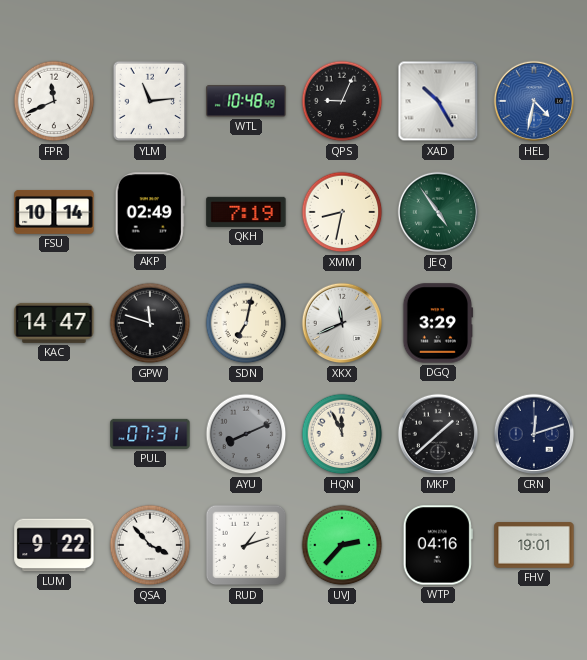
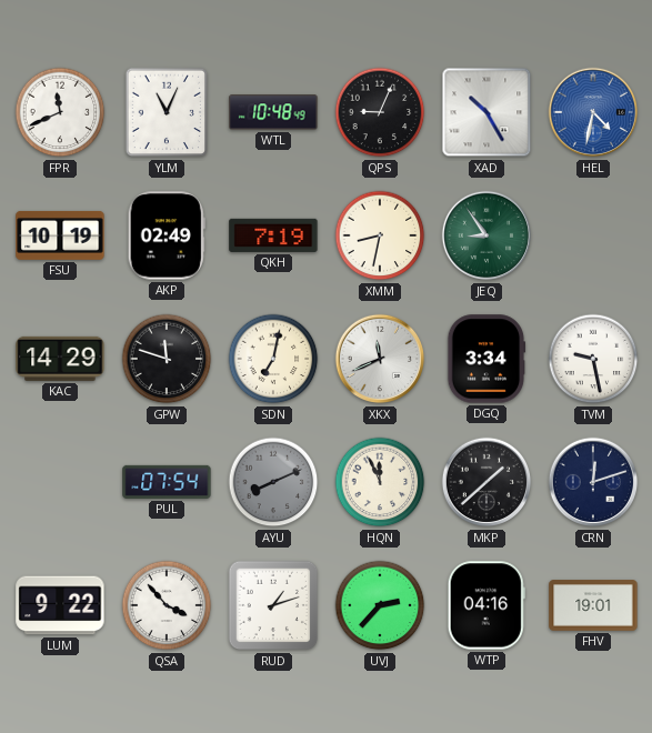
YLM: 11:14 -> 11:04 (167, 112)
FSU: 10:14 -> 10:19 (60, 235)
JEQ: 4:54 -> 8:54 (487, 235)
KAC: 14:47 -> 14:29 (60, 359)
DGQ: 3:29 -> 3:34 (487, 359)
TVM: none -> 9:28 (593, 359)
PUL: 07:31 -> 07:54 (167, 482)
